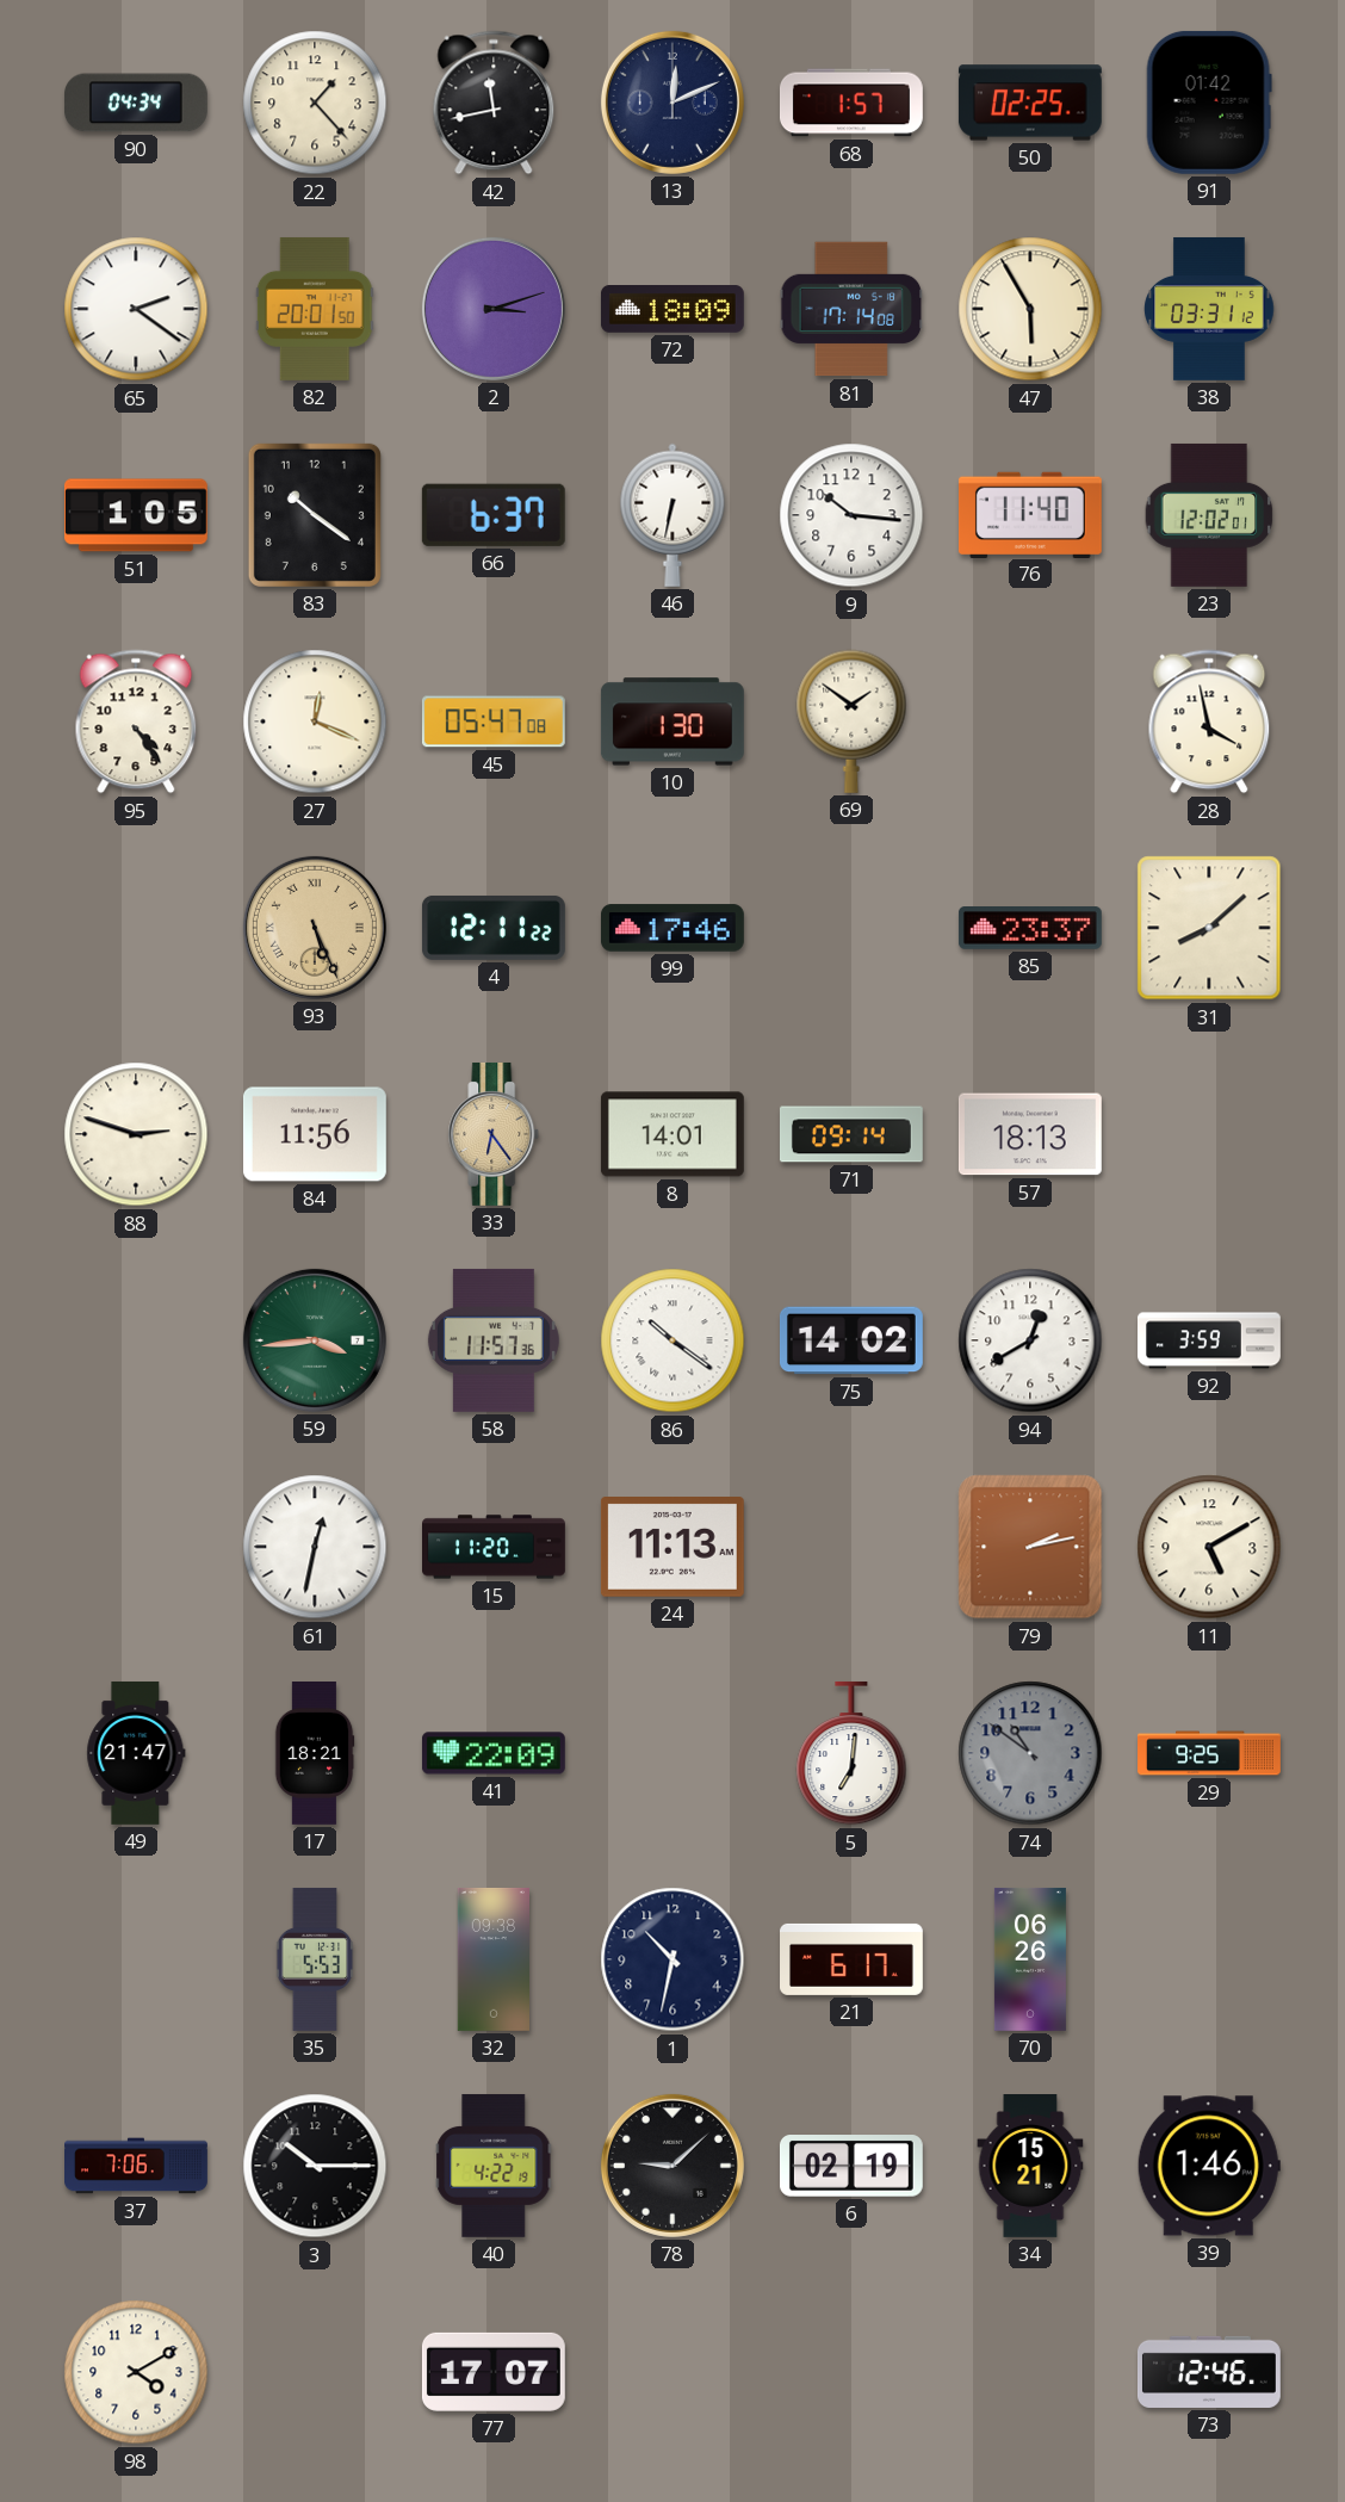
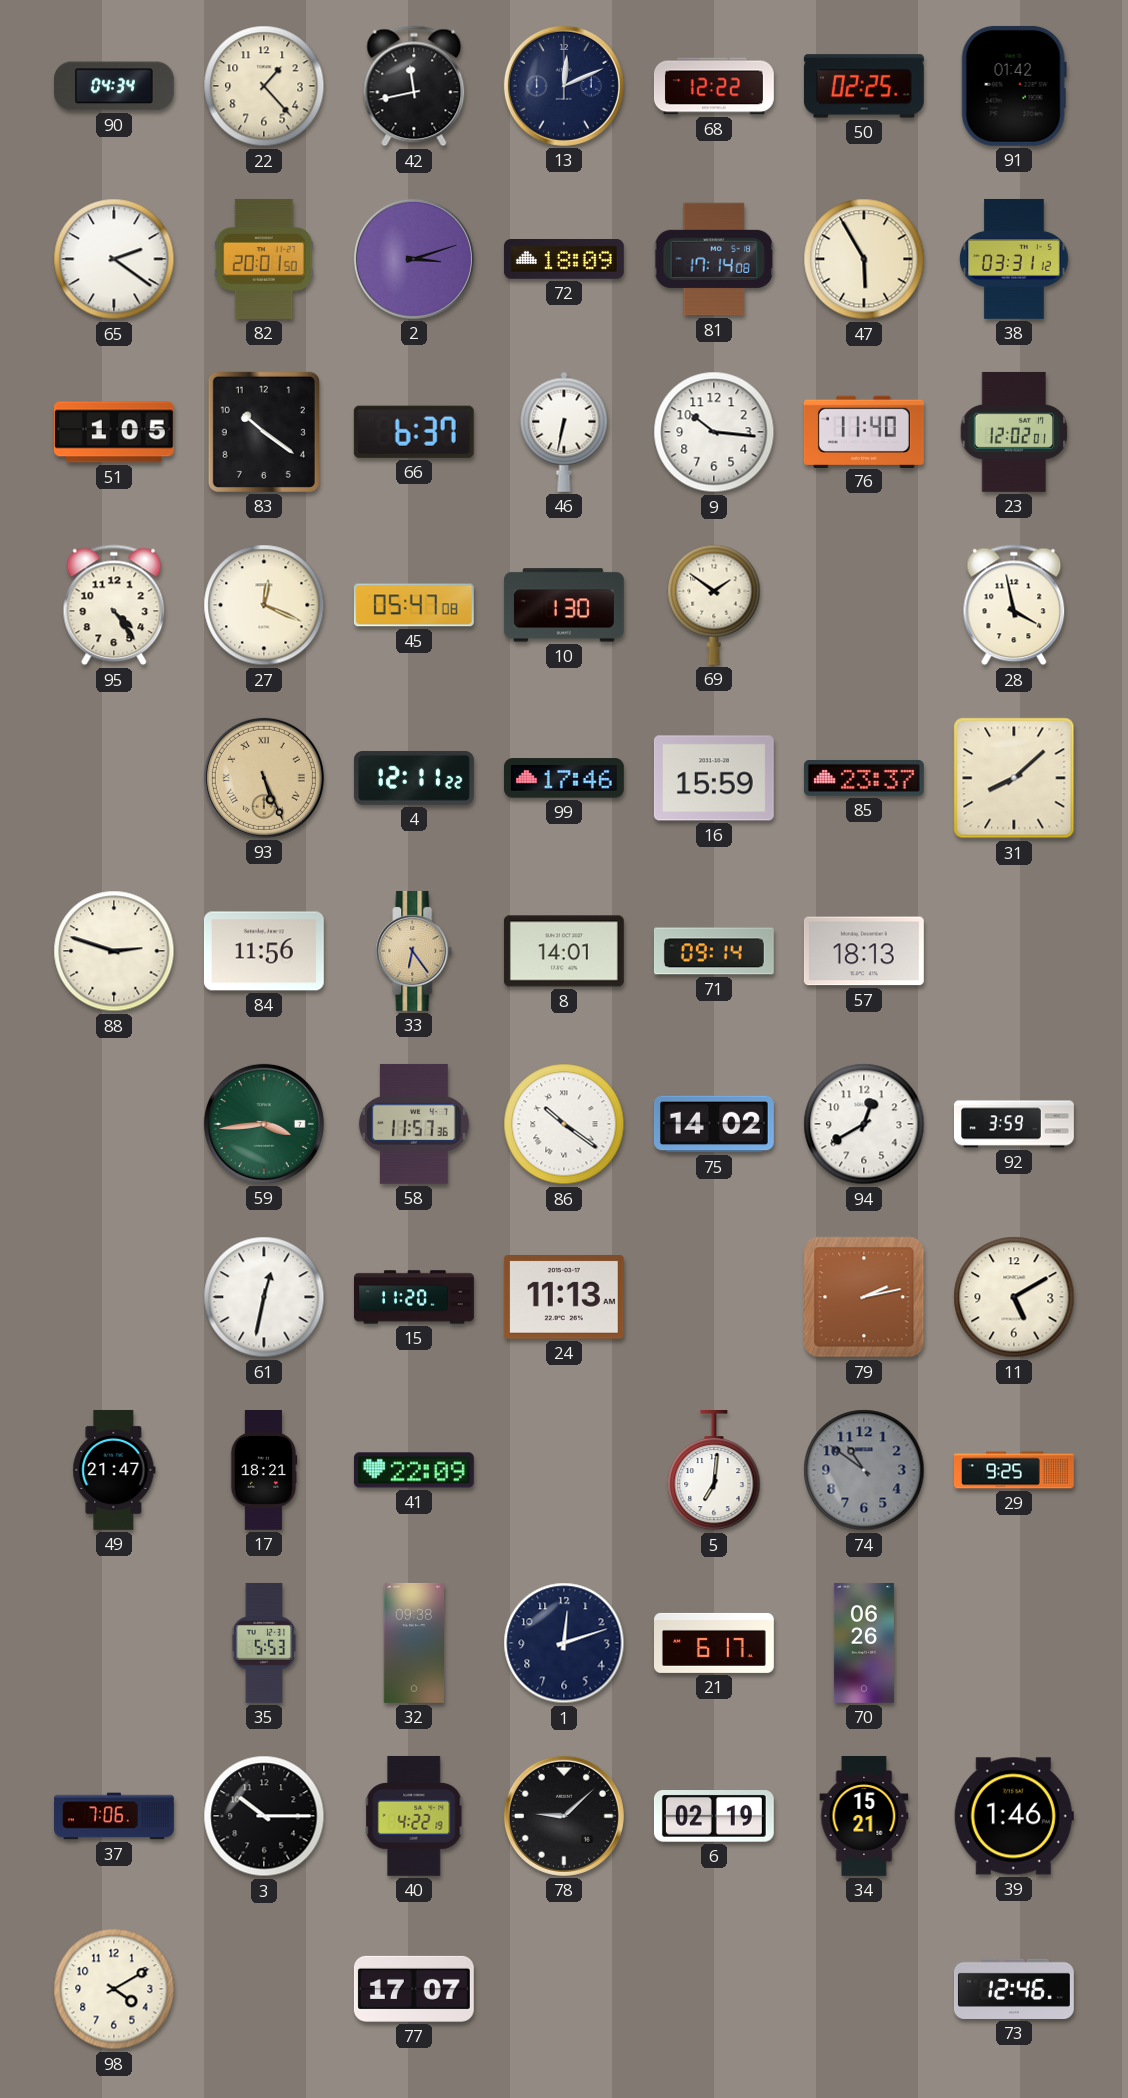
68: 1:57 -> 12:22 (714, 86)
16: none -> 15:59 (714, 778)
1: 10:32 -> 12:12 (564, 1643)
